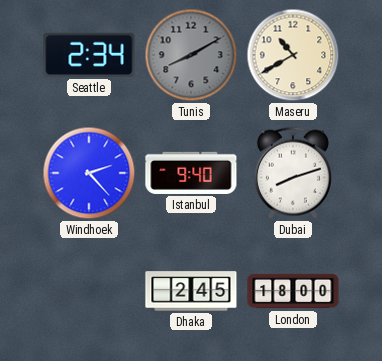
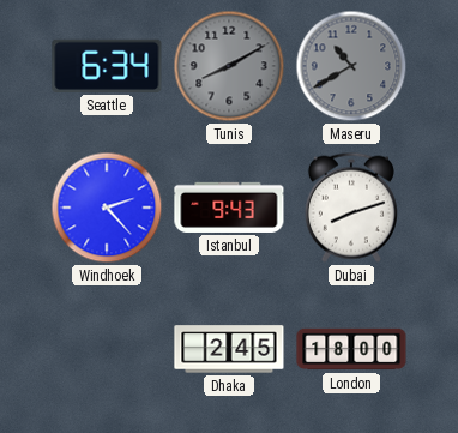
Seattle: 2:34 -> 6:34 (107, 66)
Maseru dial: cream -> grey (351, 66)
Istanbul: 9:40 -> 9:43 (229, 208)
